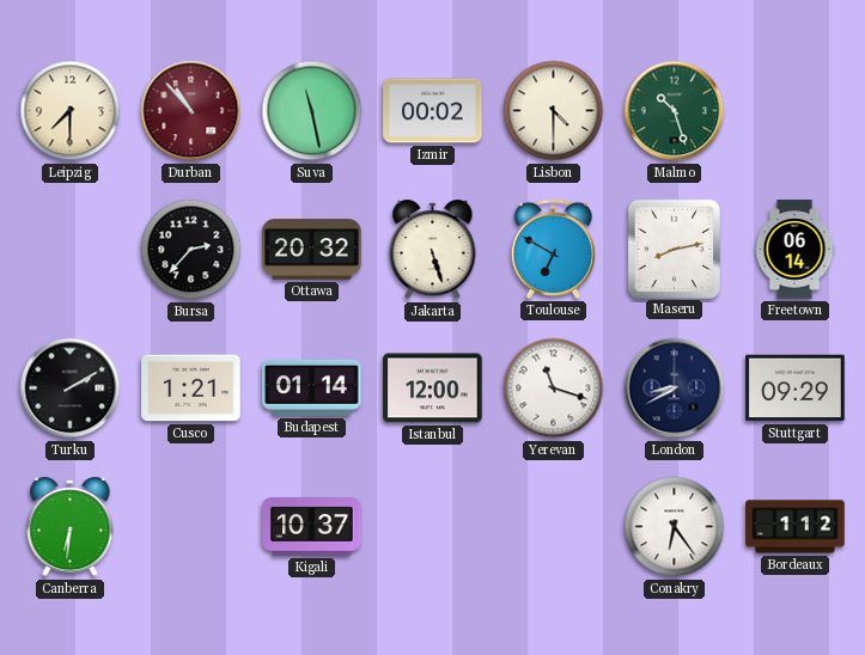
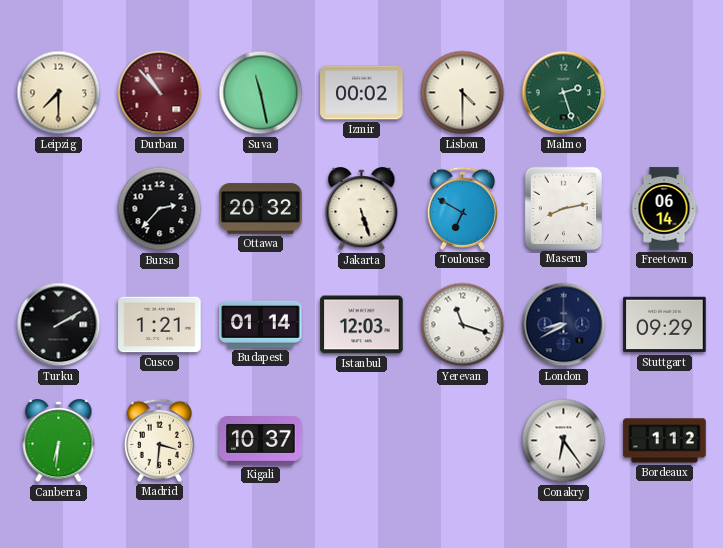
Malmo: 10:27 -> 2:27 (564, 93)
Istanbul: 12:00 -> 12:03 (362, 325)
Madrid: none -> 3:31 (159, 440)
